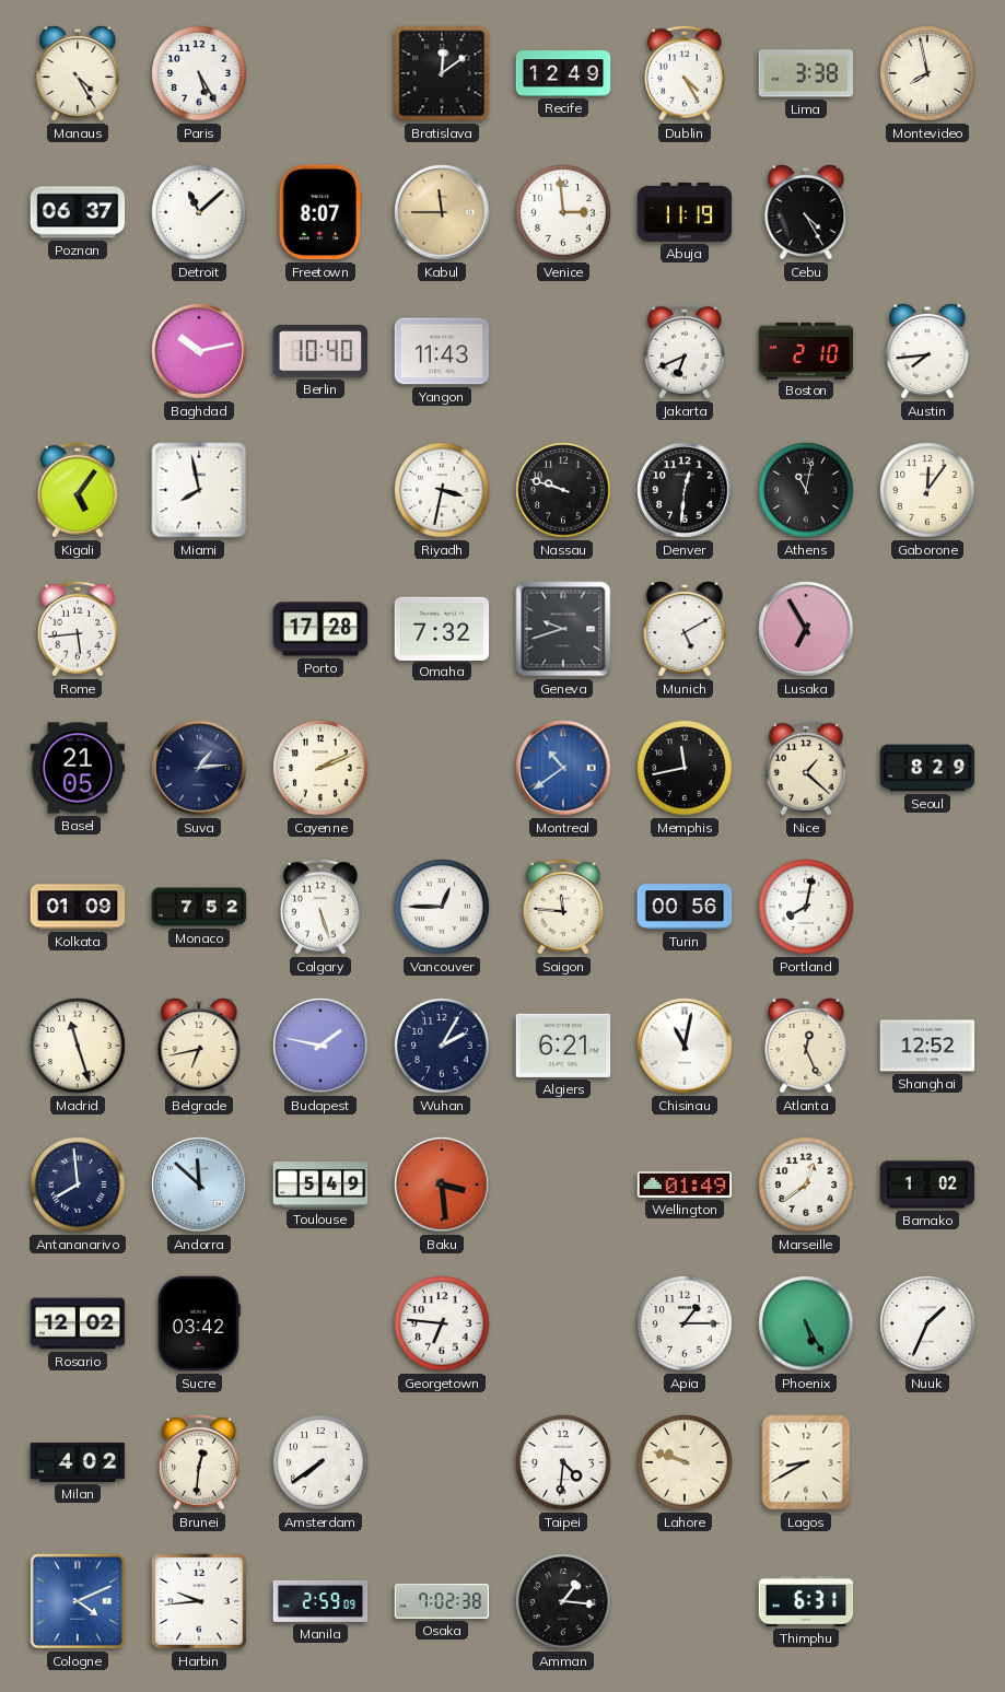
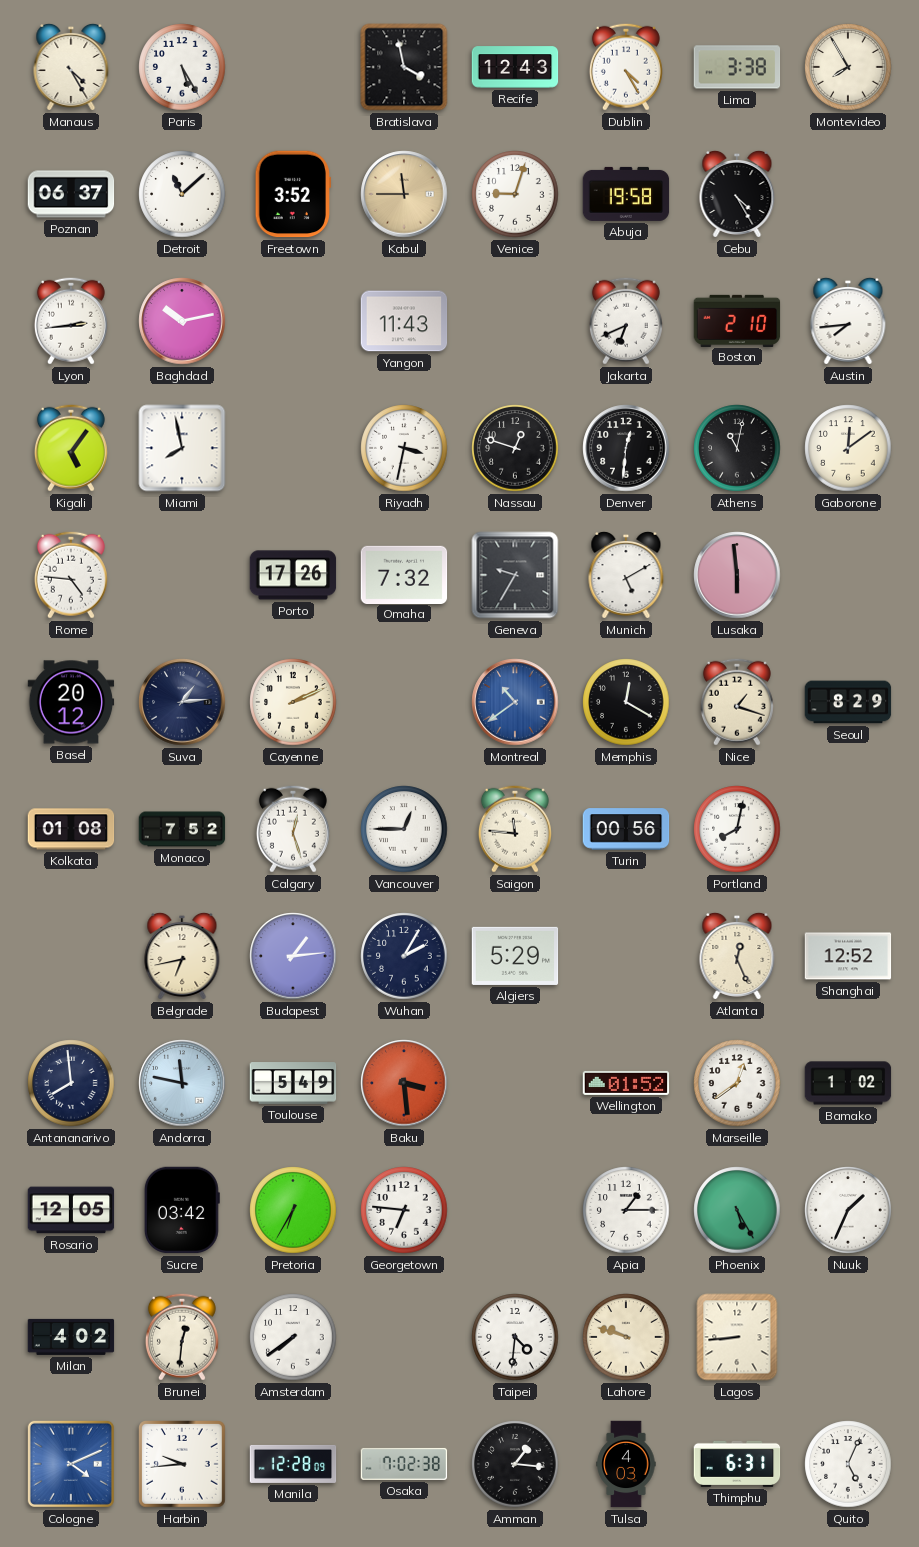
Bratislava: 12:09 -> 3:58 (404, 67)
Recife: 12:49 -> 12:43 (515, 67)
Montevideo: 7:58 -> 7:55 (848, 67)
Freetown: 8:07 -> 3:52 (292, 194)
Venice: 2:59 -> 9:03 (515, 194)
Abuja: 11:19 -> 19:58 (626, 194)
Lyon: none -> 2:44 (71, 321)
Berlin: 10:40 -> none (320, 351)
Nassau: 9:48 -> 12:48 (515, 448)
Gaborone: 12:06 -> 12:09 (848, 448)
Rome: 5:44 -> 4:46 (71, 575)
Porto: 17:28 -> 17:26 (293, 575)
Geneva: 9:42 -> 9:35 (515, 575)
Lusaka: 6:55 -> 5:59 (737, 575)
Basel: 21:05 -> 20:12 (71, 702)
Memphis: 11:43 -> 12:20 (626, 702)
Nice: 1:22 -> 1:18 (737, 702)
Kolkata: 01:09 -> 01:08 (71, 829)
Calgary: 5:27 -> 12:27 (293, 829)
Madrid: 11:27 -> none (78, 1046)
Budapest: 1:47 -> 1:14 (293, 956)
Algiers: 6:21 -> 5:29 (515, 956)
Chisinau: 11:02 -> none (685, 1046)
Andorra: 11:52 -> 11:47 (182, 1083)
Wellington: 01:49 -> 01:52 (626, 1083)
Rosario: 12:02 -> 12:05 (71, 1210)
Pretoria: none -> 6:35 (293, 1210)
Lagos: 8:40 -> 8:44 (737, 1337)
Manila: 2:59 -> 12:28 (293, 1464)
Tulsa: none -> 4:03 (626, 1464)
Quito: none -> 5:04 (848, 1464)
